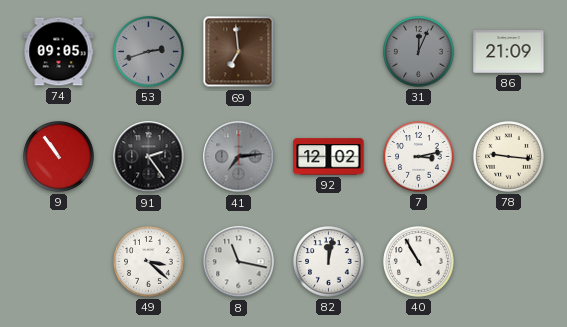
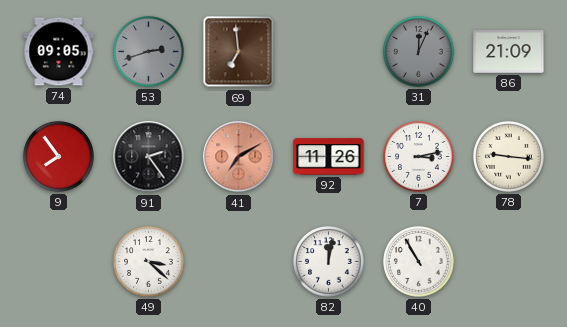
9: 10:54 -> 7:54 (59, 157)
41: 7:14 -> 7:10 (239, 157)
41 dial: grey -> salmon (239, 157)
92: 12:02 -> 11:26 (329, 157)
8: 11:17 -> none (239, 262)
